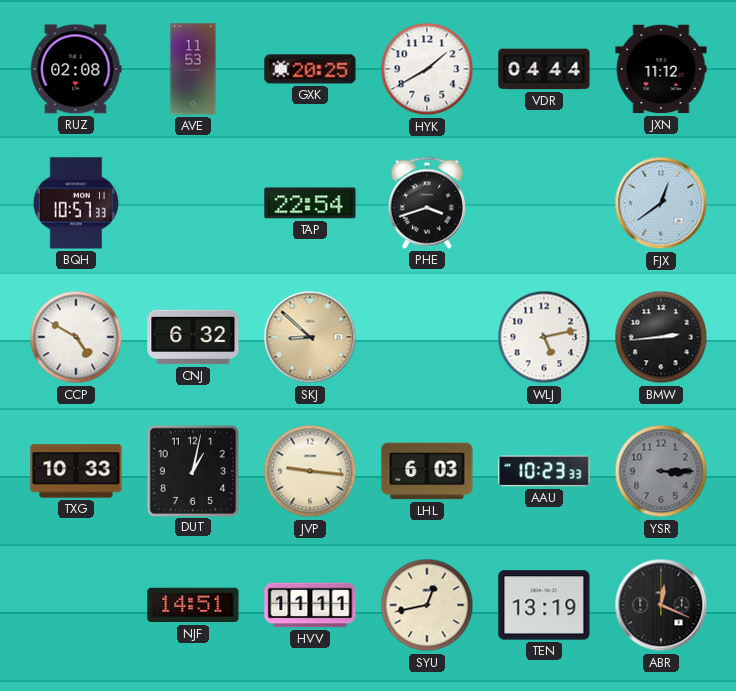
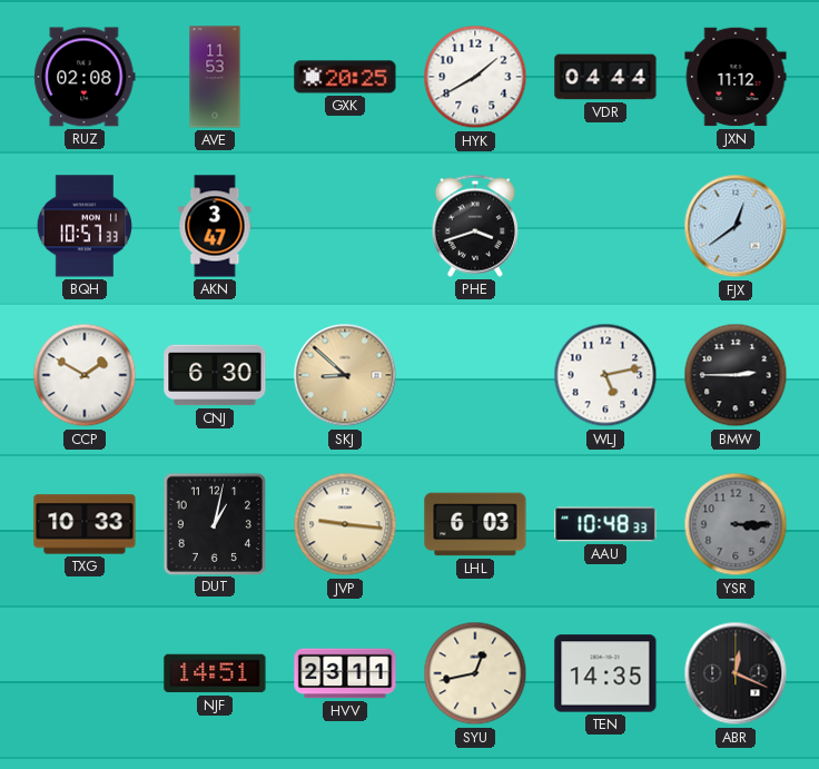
AKN: none -> 3:47 (215, 226)
TAP: 22:54 -> none (310, 203)
CCP: 4:50 -> 1:50 (85, 375)
CNJ: 6:32 -> 6:30 (215, 375)
BMW: 2:44 -> 2:45 (736, 375)
AAU: 10:23 -> 10:48 (605, 524)
HVV: 11:11 -> 23:11 (345, 673)
TEN: 13:19 -> 14:35 (605, 673)
